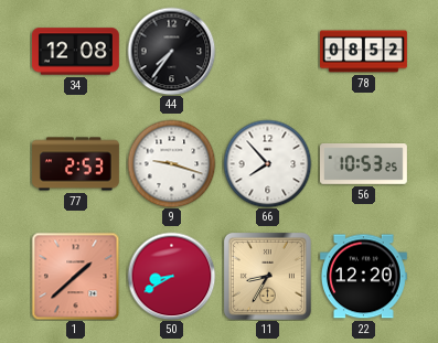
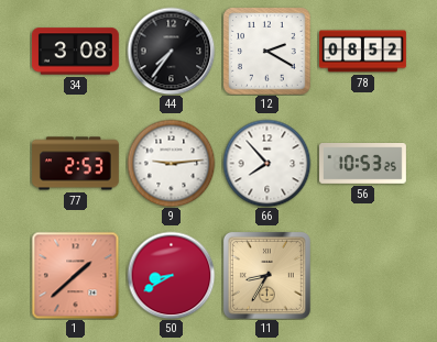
34: 12:08 -> 3:08 (75, 52)
12: none -> 2:20 (266, 51)
9: 9:18 -> 9:14 (171, 163)
22: 12:20 -> none (363, 277)
